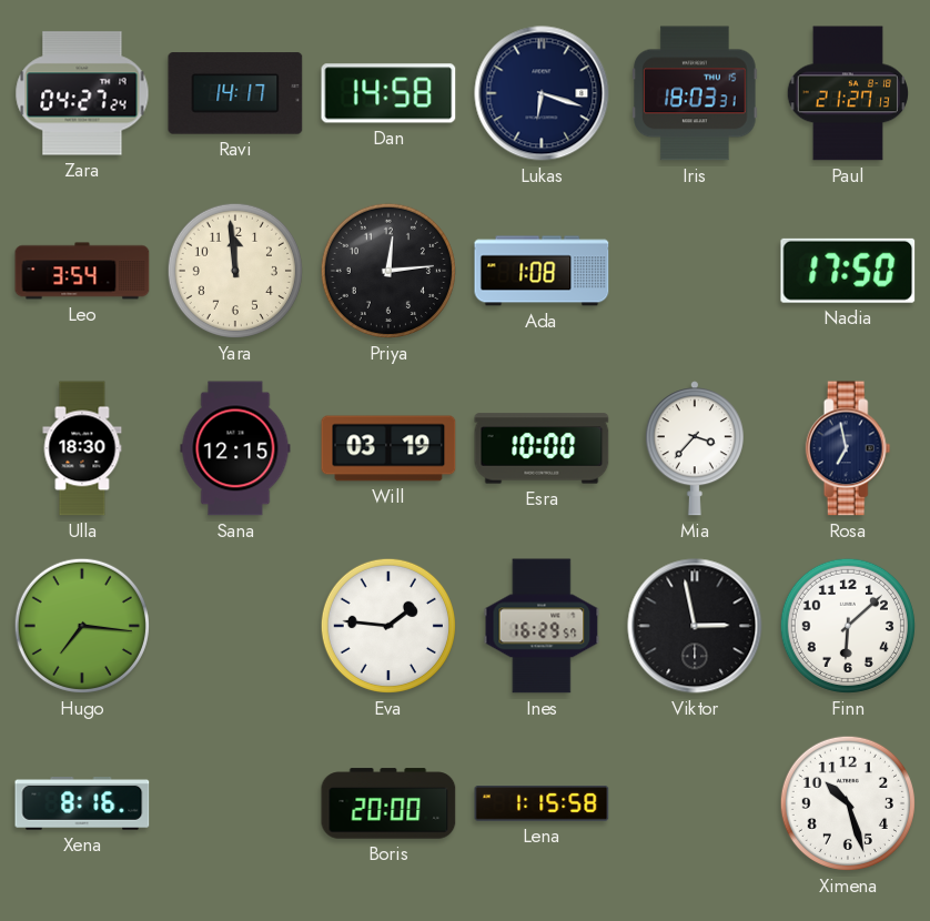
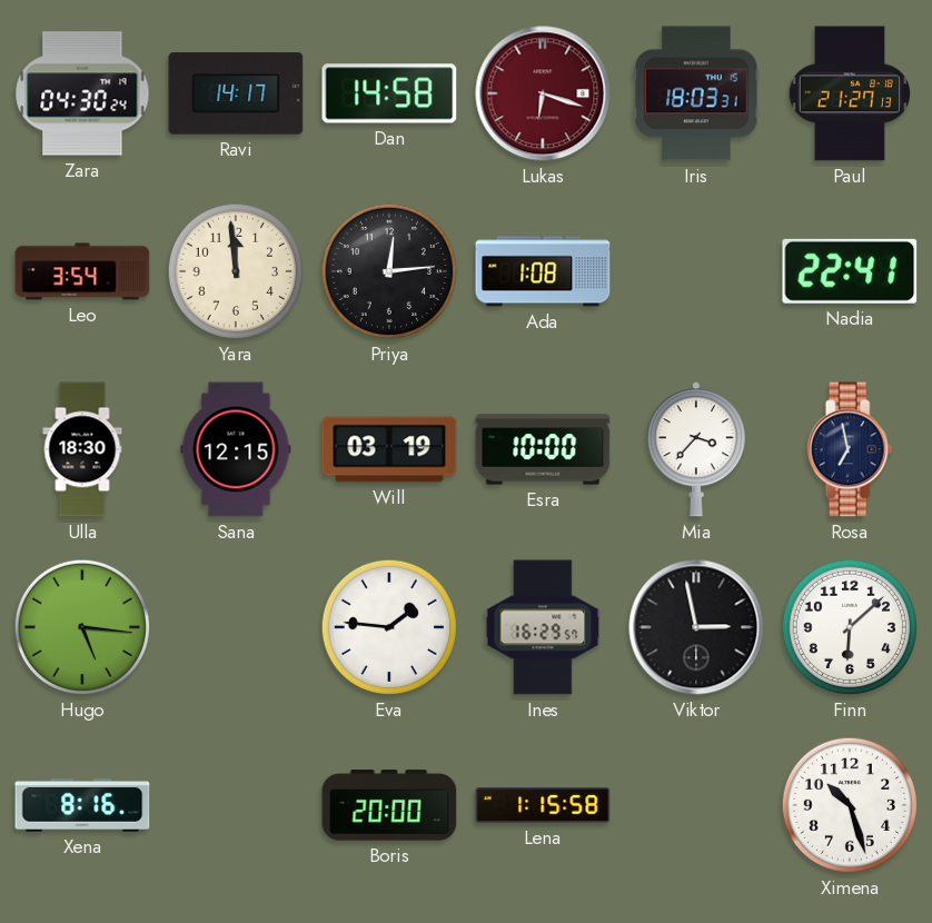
Zara: 04:27 -> 04:30 (82, 93)
Lukas dial: navy -> burgundy (543, 93)
Nadia: 17:50 -> 22:41 (850, 271)
Hugo: 7:16 -> 5:16 (82, 627)
